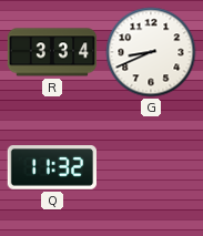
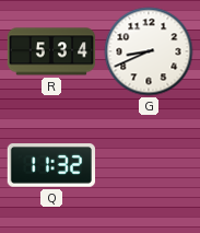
R: 3:34 -> 5:34 (51, 51)
